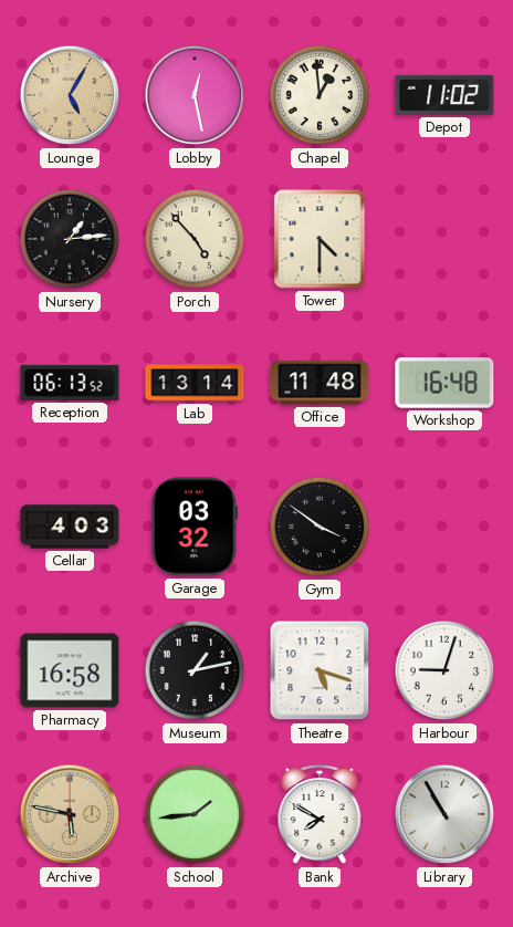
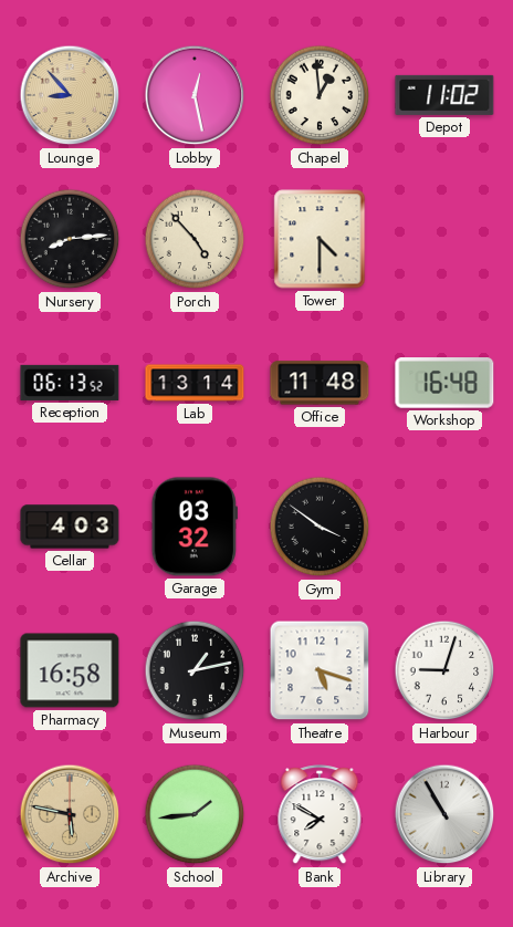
Lounge: 5:05 -> 8:53 (70, 95)
Nursery: 1:14 -> 8:14 (70, 239)
